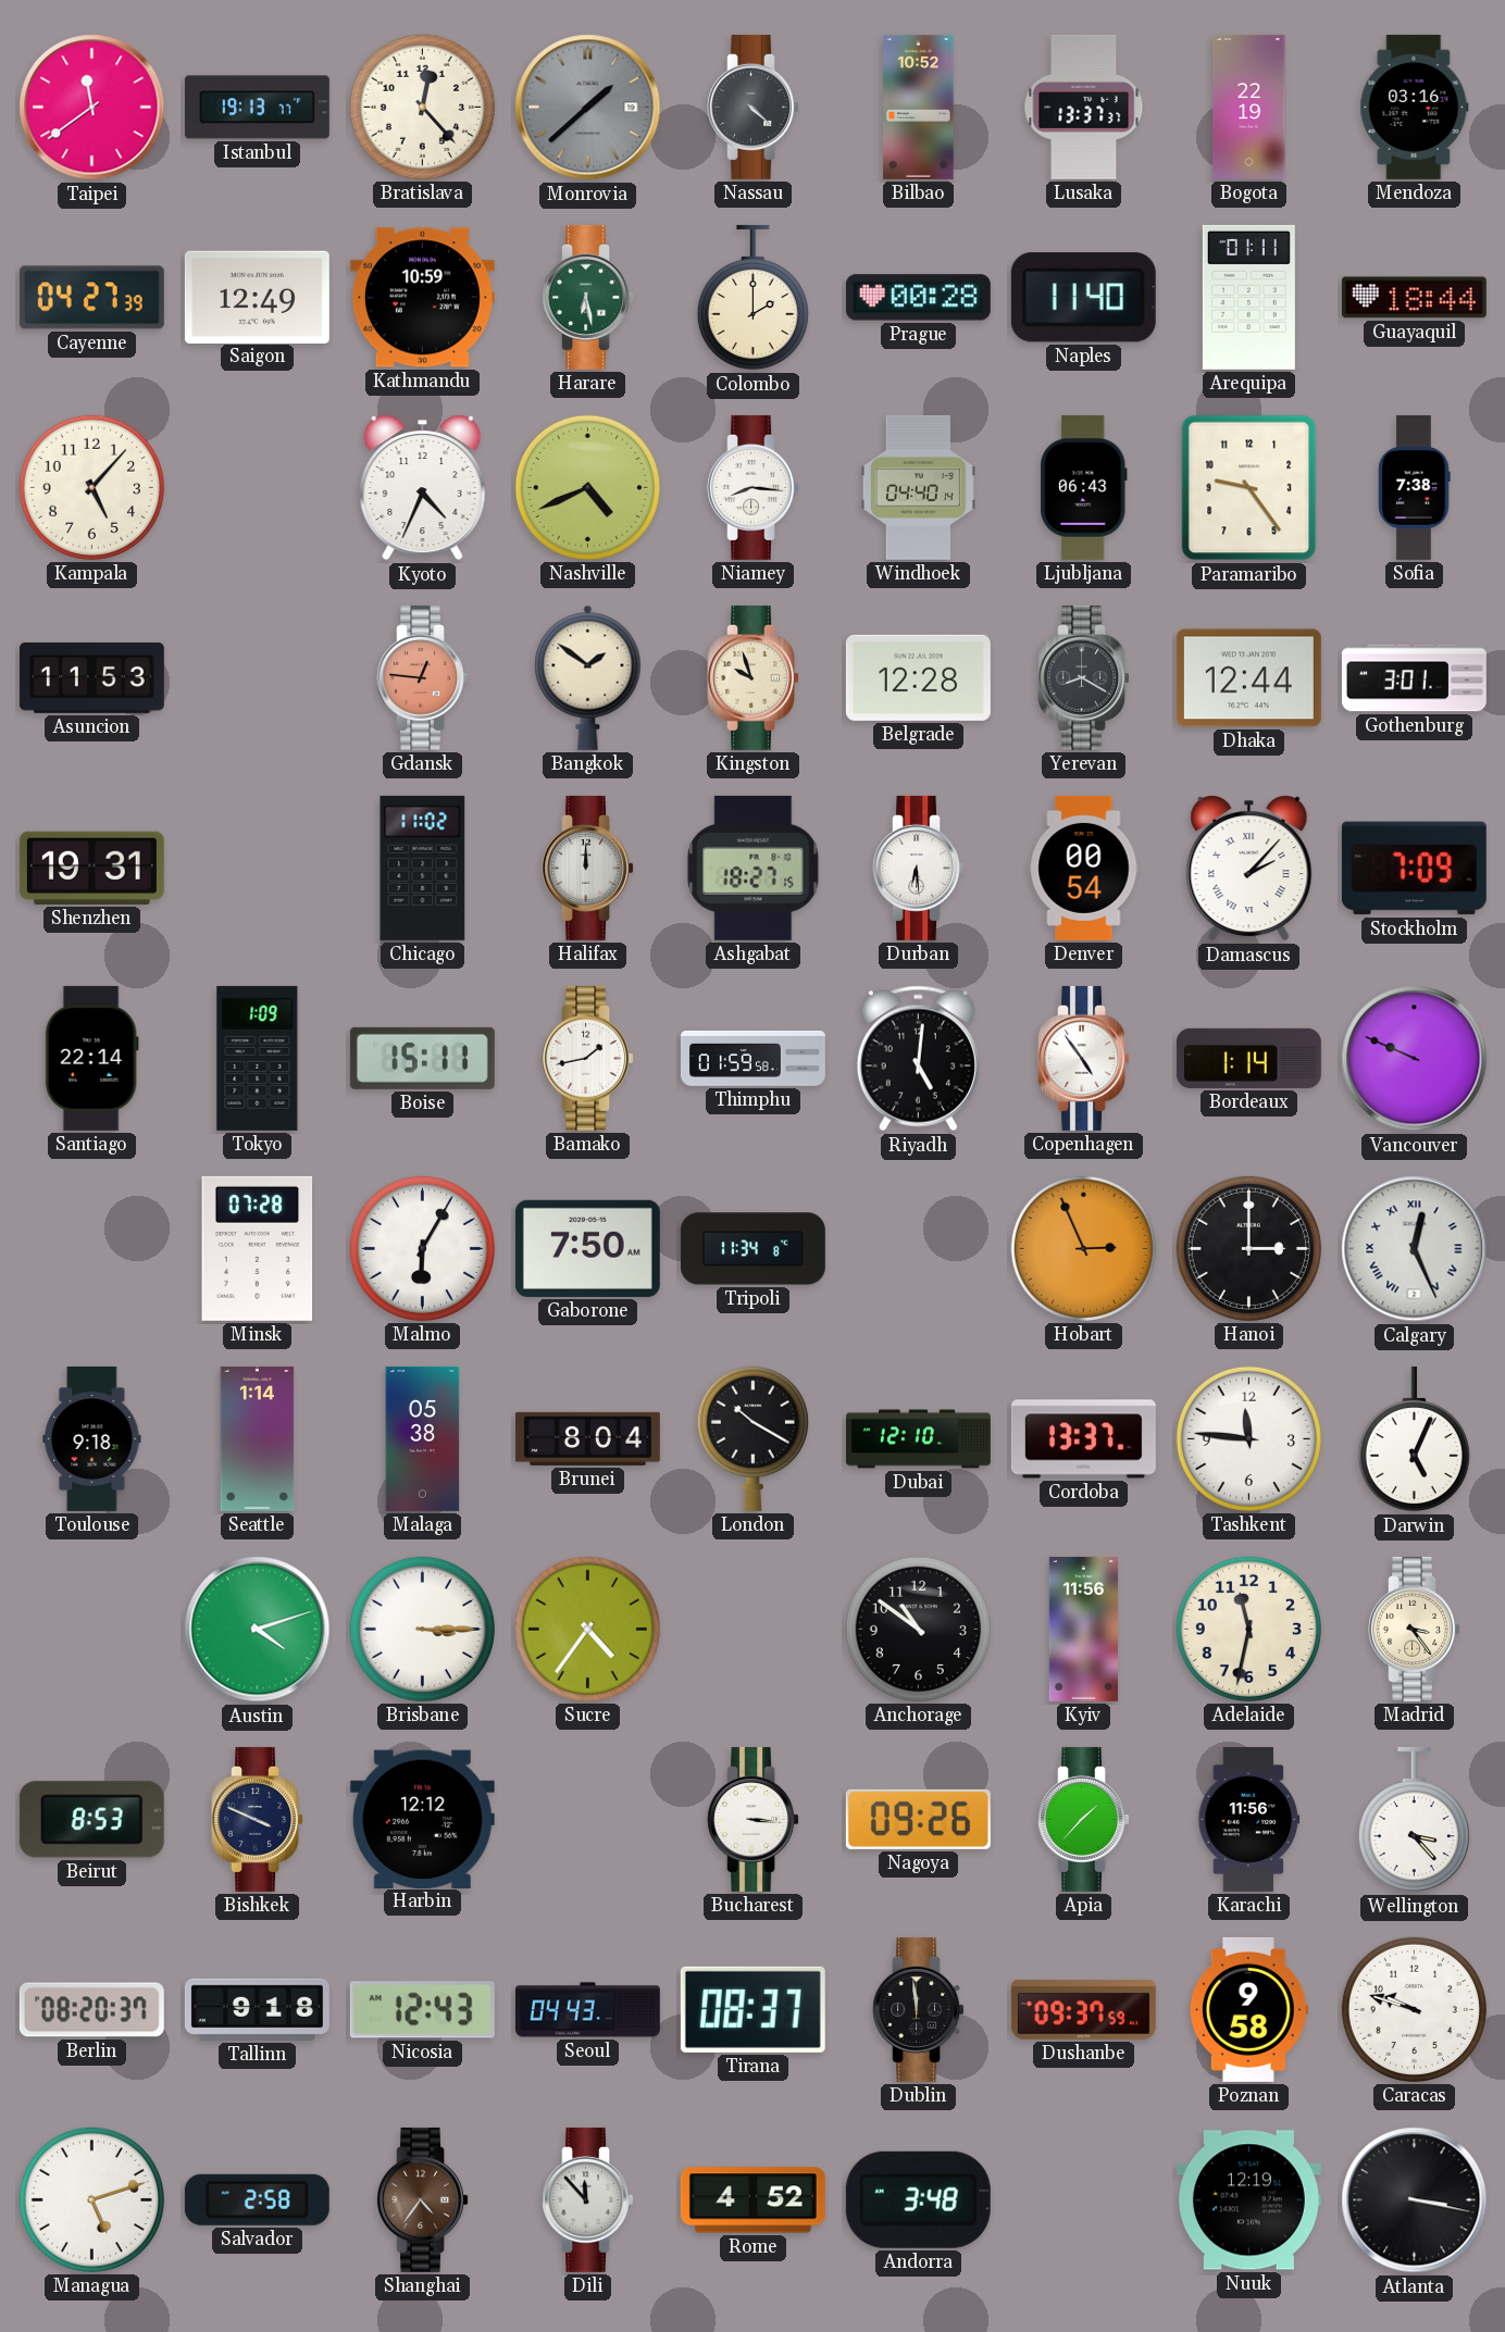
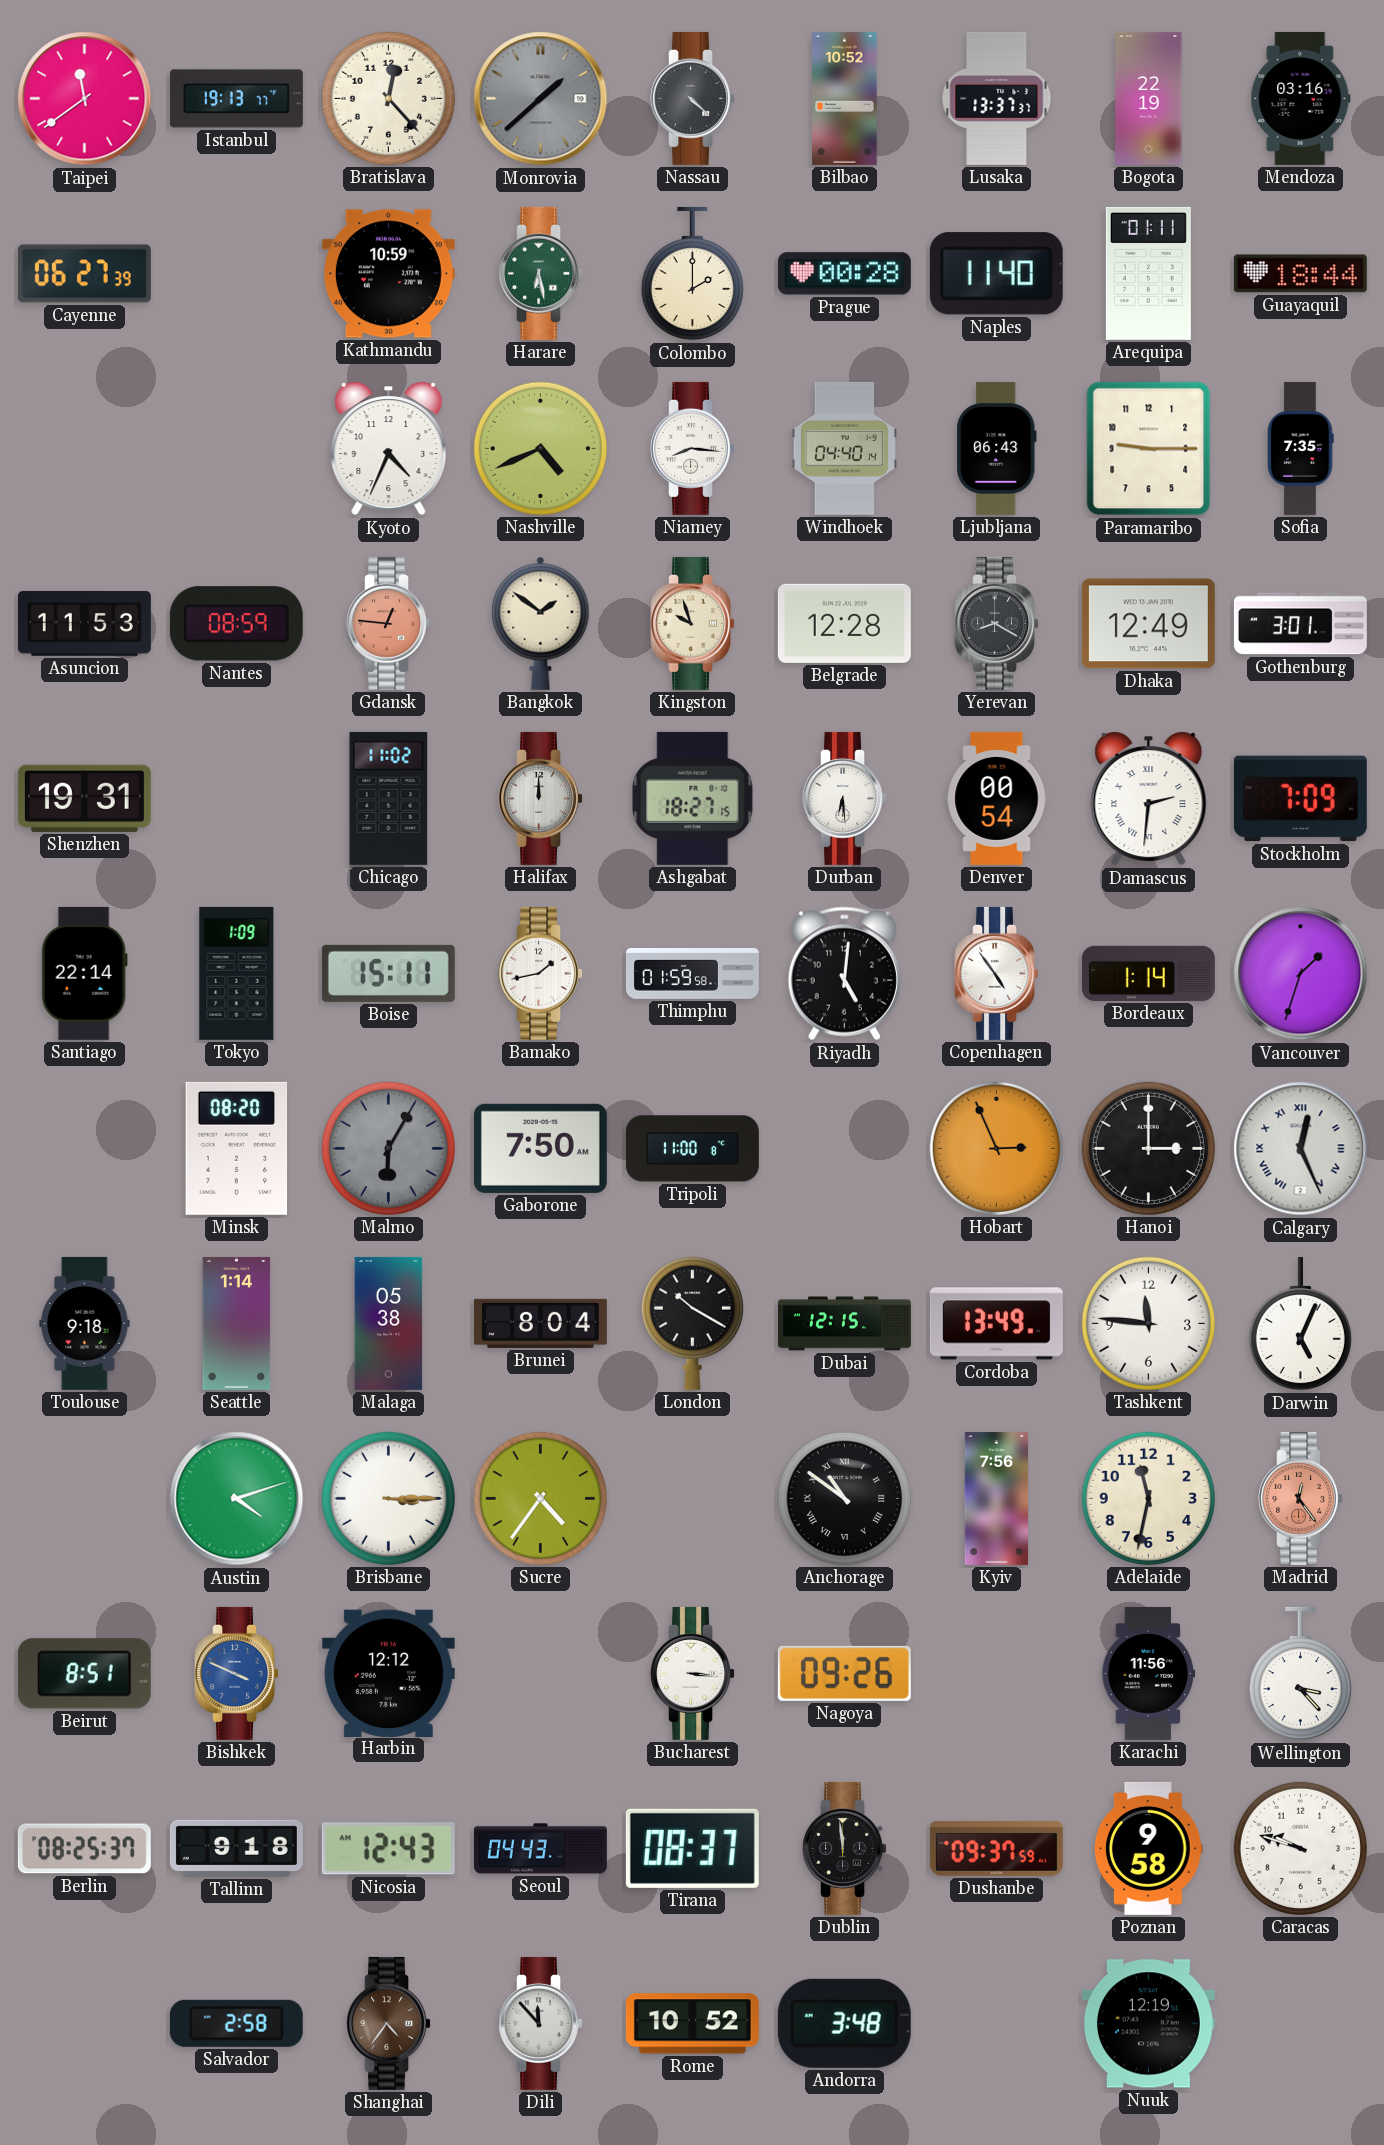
Cayenne: 04:27 -> 06:27 (84, 274)
Saigon: 12:49 -> none (257, 297)
Kampala: 5:07 -> none (91, 487)
Paramaribo: 9:24 -> 9:15 (1149, 449)
Sofia: 7:38 -> 7:35 (1301, 448)
Nantes: none -> 08:59 (236, 624)
Dhaka: 12:44 -> 12:49 (1148, 624)
Damascus: 2:07 -> 2:31 (1149, 799)
Vancouver: 9:49 -> 1:33 (1301, 974)
Minsk: 07:28 -> 08:20 (237, 1148)
Malmo dial: white -> grey (388, 1148)
Tripoli: 11:34 -> 11:00 (692, 1149)
Dubai: 12:10 -> 12:15 (844, 1324)
Cordoba: 13:37 -> 13:49 (996, 1324)
Anchorage numerals: Arabic -> Roman (844, 1498)
Kyiv: 11:56 -> 7:56 (996, 1498)
Madrid: 3:24 -> 12:24 (1300, 1498)
Madrid dial: cream -> salmon (1300, 1498)
Beirut: 8:53 -> 8:51 (84, 1674)
Bishkek dial: navy -> blue (236, 1673)
Apia: 1:37 -> none (1083, 1819)
Berlin: 08:20 -> 08:25 (84, 1849)
Managua: 5:12 -> none (91, 2199)
Rome: 4:52 -> 10:52 (692, 2024)
Atlanta: 3:17 -> none (1415, 2200)
